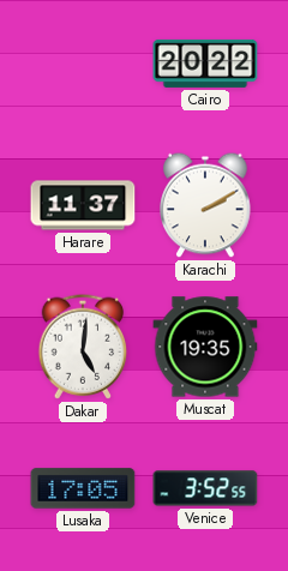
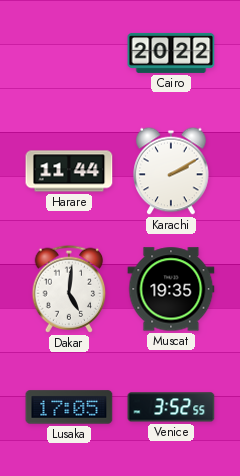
Harare: 11:37 -> 11:44 (69, 171)
